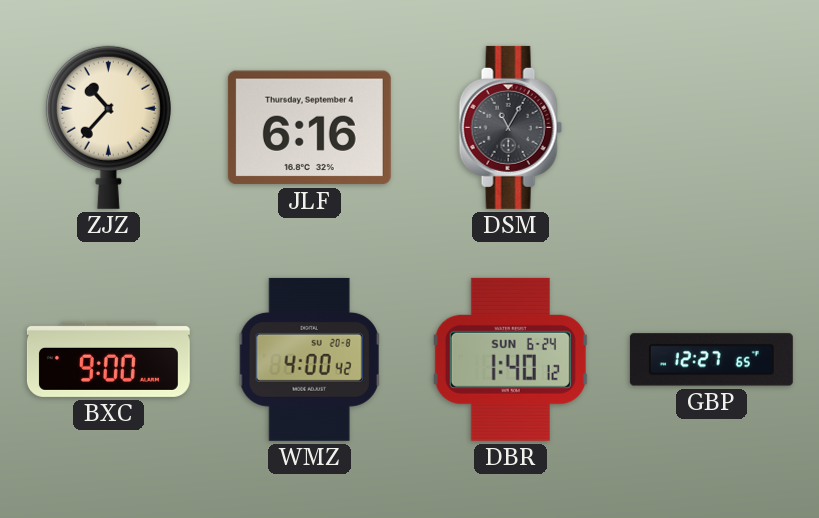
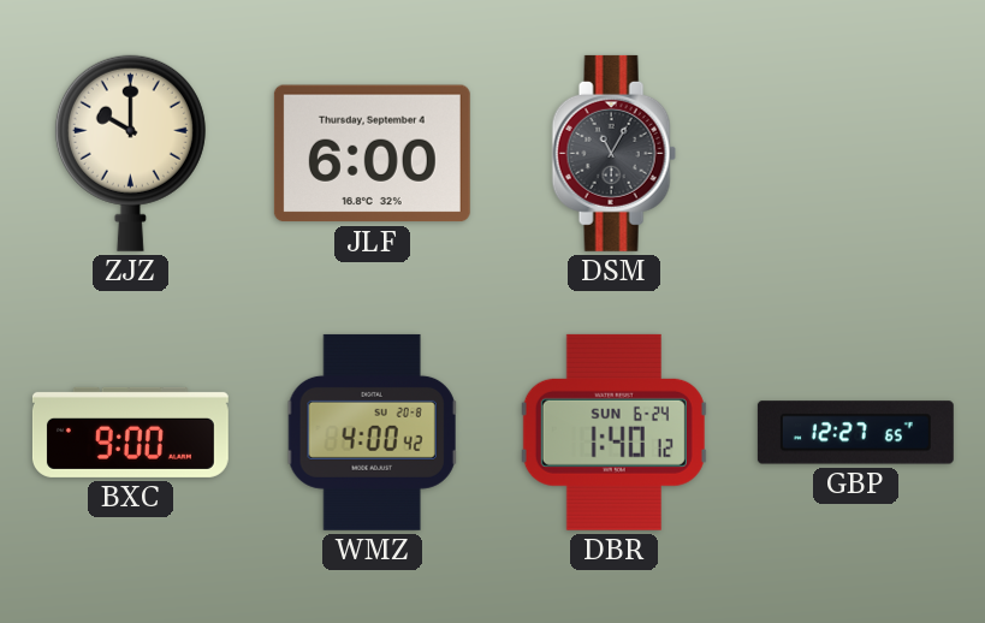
ZJZ: 10:37 -> 10:00 (130, 153)
JLF: 6:16 -> 6:00 (372, 154)
